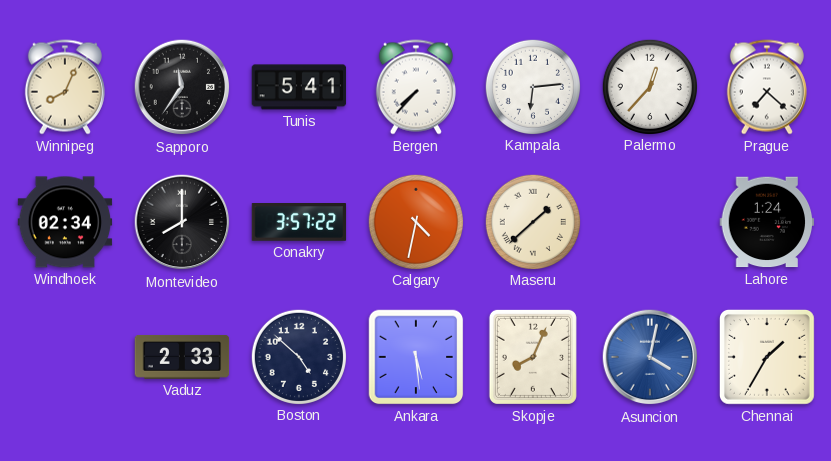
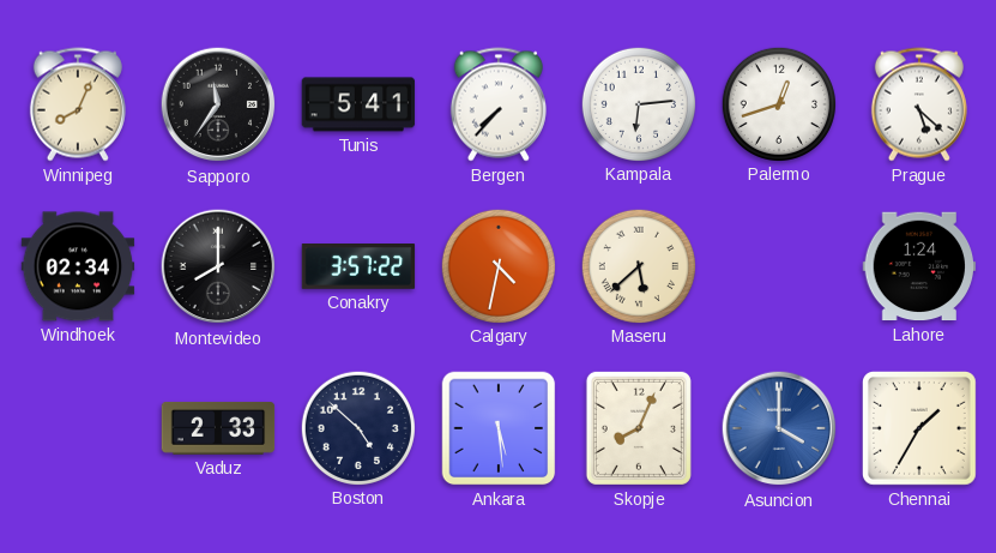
Palermo: 12:37 -> 12:42 (778, 103)
Prague: 7:22 -> 5:22 (919, 104)
Maseru: 1:38 -> 5:38 (638, 265)
Asuncion: 4:02 -> 4:00 (779, 428)
